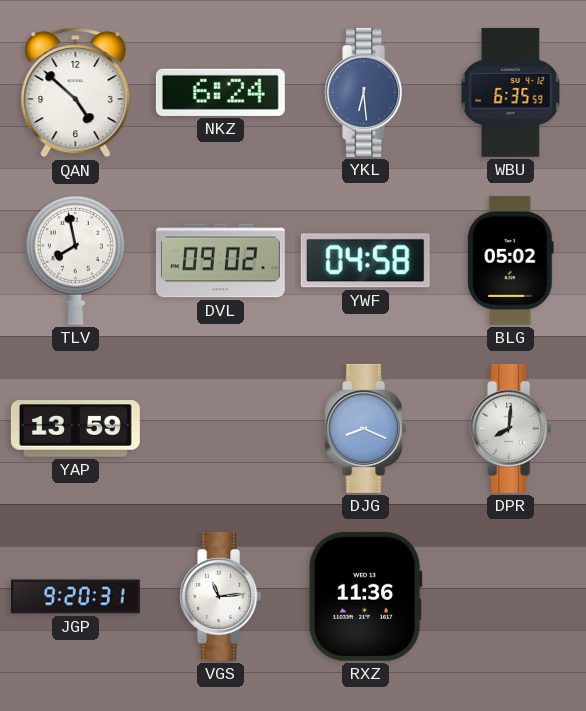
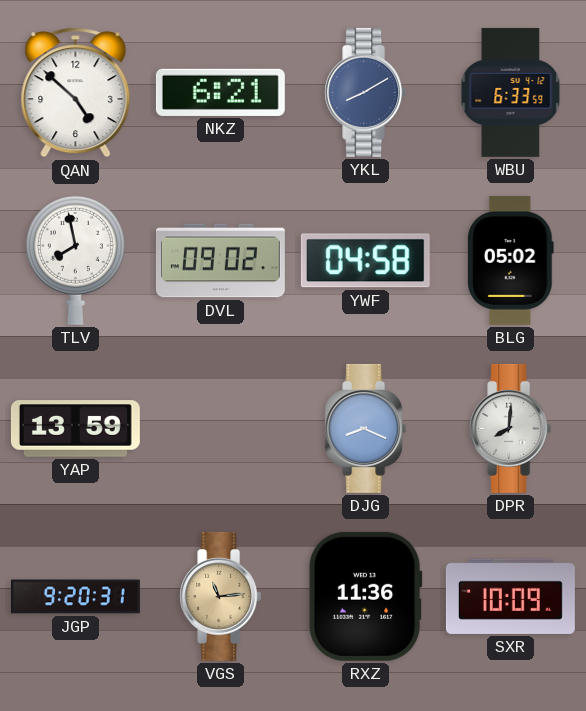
NKZ: 6:24 -> 6:21 (220, 92)
YKL: 6:29 -> 8:10 (366, 92)
WBU: 6:35 -> 6:33 (511, 92)
VGS dial: white -> champagne (221, 596)
SXR: none -> 10:09 (510, 596)
